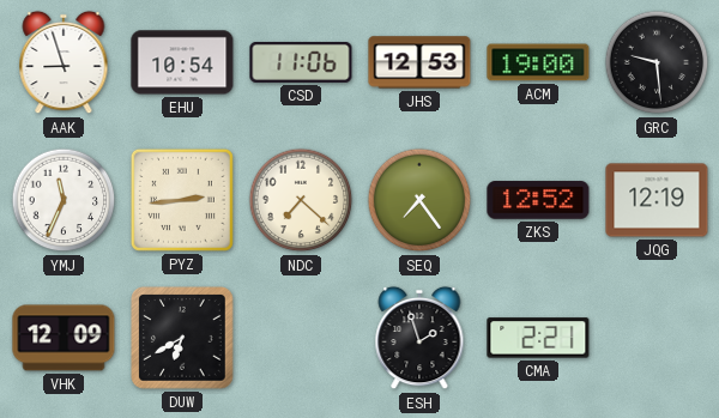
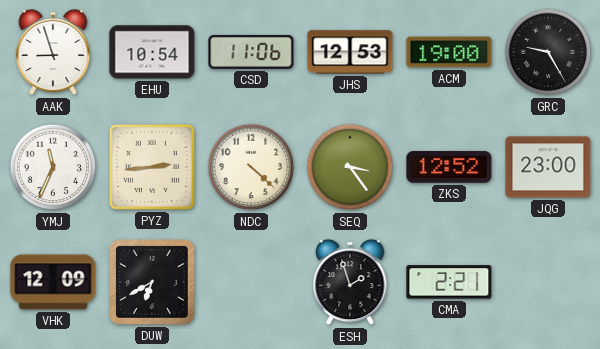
GRC: 9:29 -> 9:25 (548, 52)
NDC: 7:22 -> 4:22 (251, 167)
SEQ: 7:24 -> 3:24 (350, 167)
JQG: 12:19 -> 23:00 (548, 167)
